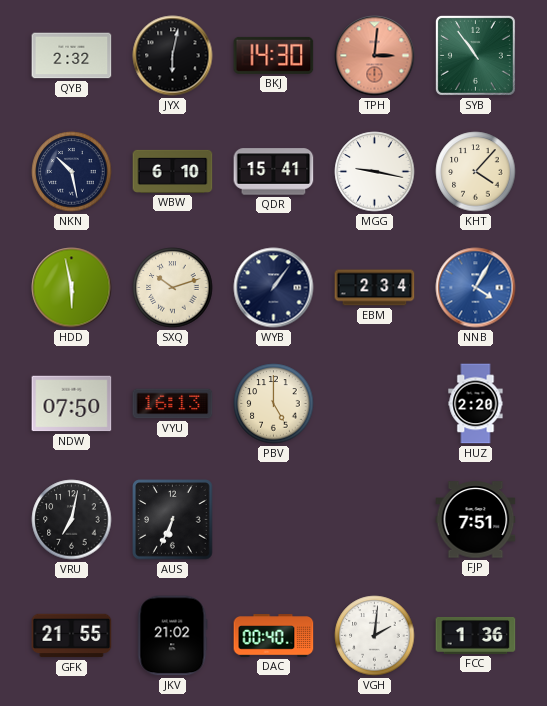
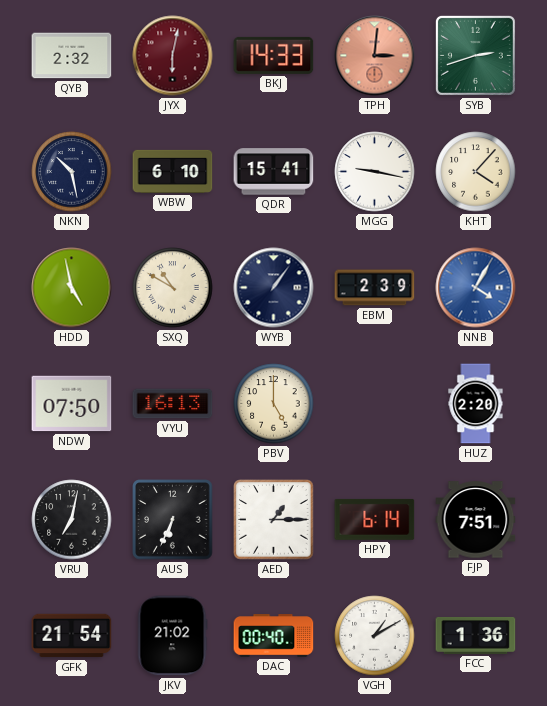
JYX dial: black -> burgundy (173, 56)
BKJ: 14:30 -> 14:33 (274, 55)
SYB: 10:54 -> 2:42 (475, 55)
HDD: 5:58 -> 4:58 (72, 288)
SXQ: 10:12 -> 10:50 (173, 288)
EBM: 2:34 -> 2:39 (375, 288)
AED: none -> 1:15 (274, 520)
HPY: none -> 6:14 (375, 519)
GFK: 21:55 -> 21:54 (72, 636)
VGH: 2:01 -> 1:10 (375, 636)
